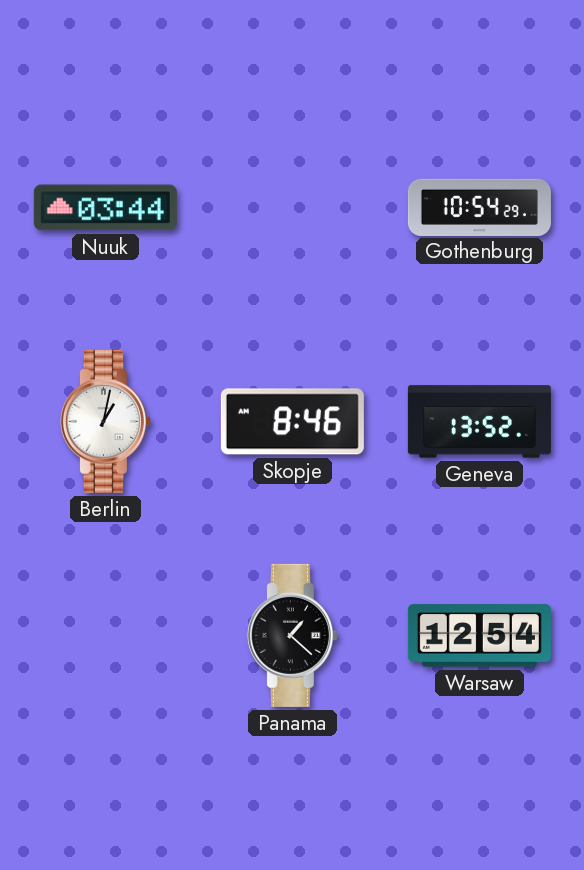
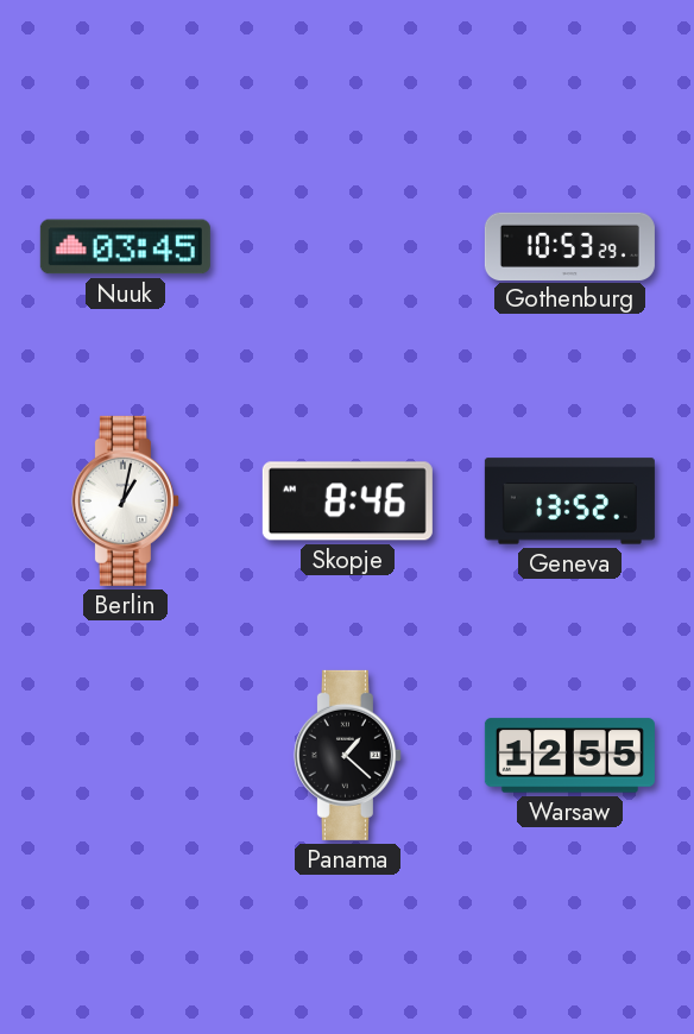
Nuuk: 03:44 -> 03:45 (125, 247)
Gothenburg: 10:54 -> 10:53 (569, 246)
Warsaw: 12:54 -> 12:55 (569, 756)
